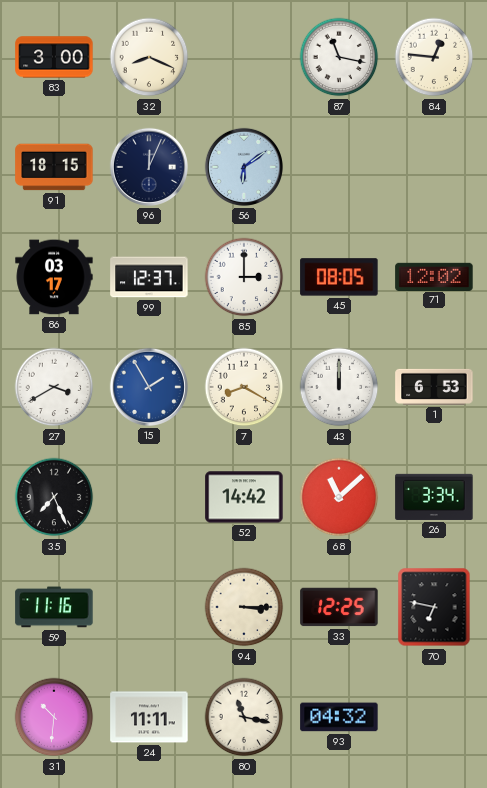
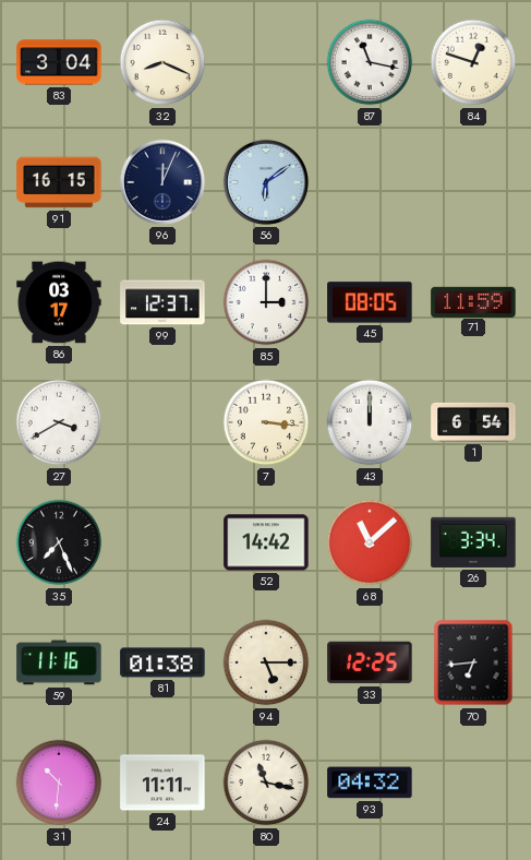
83: 3:00 -> 3:04 (59, 62)
84: 12:46 -> 12:48 (473, 62)
91: 18:15 -> 16:15 (59, 182)
71: 12:02 -> 11:59 (473, 301)
15: 1:55 -> none (149, 387)
7: 8:20 -> 3:16 (266, 422)
1: 6:53 -> 6:54 (473, 422)
81: none -> 01:38 (162, 662)
94: 3:15 -> 5:15 (266, 662)
70: 6:47 -> 6:44 (473, 662)
